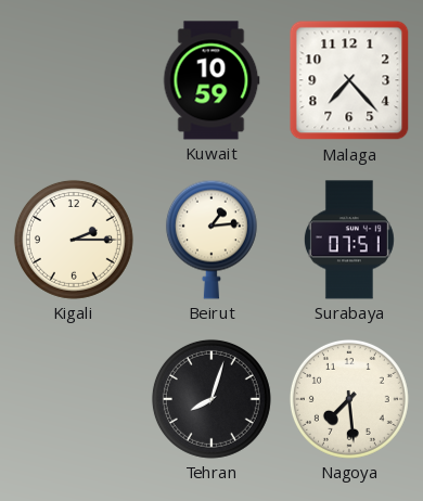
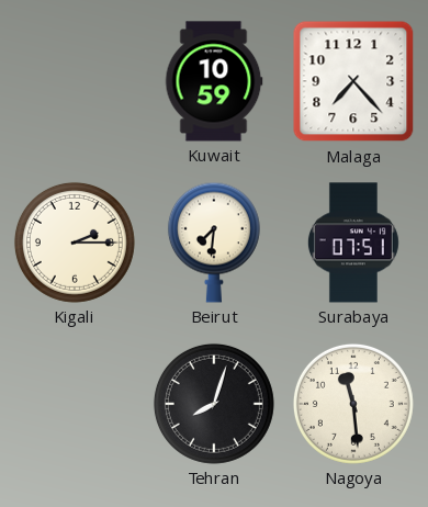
Beirut: 1:14 -> 7:31 (214, 243)
Nagoya: 7:29 -> 11:29 (353, 404)
